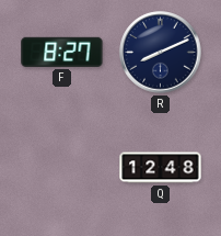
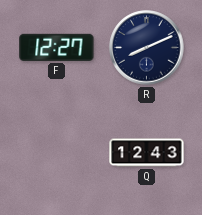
F: 8:27 -> 12:27 (57, 47)
Q: 12:48 -> 12:43 (147, 153)
